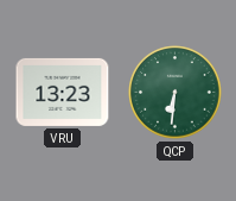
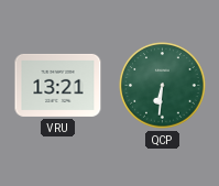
VRU: 13:23 -> 13:21 (58, 85)
